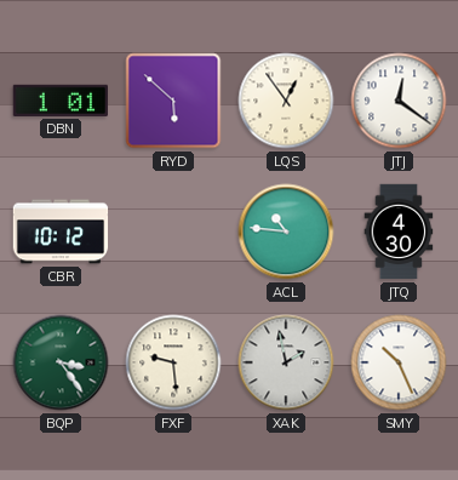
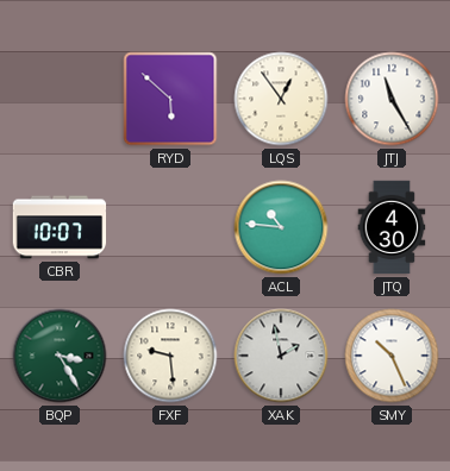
DBN: 1:01 -> none (59, 101)
JTJ: 12:21 -> 11:25 (392, 99)
CBR: 10:12 -> 10:07 (60, 227)
BQP: 3:24 -> 3:25 (60, 356)
